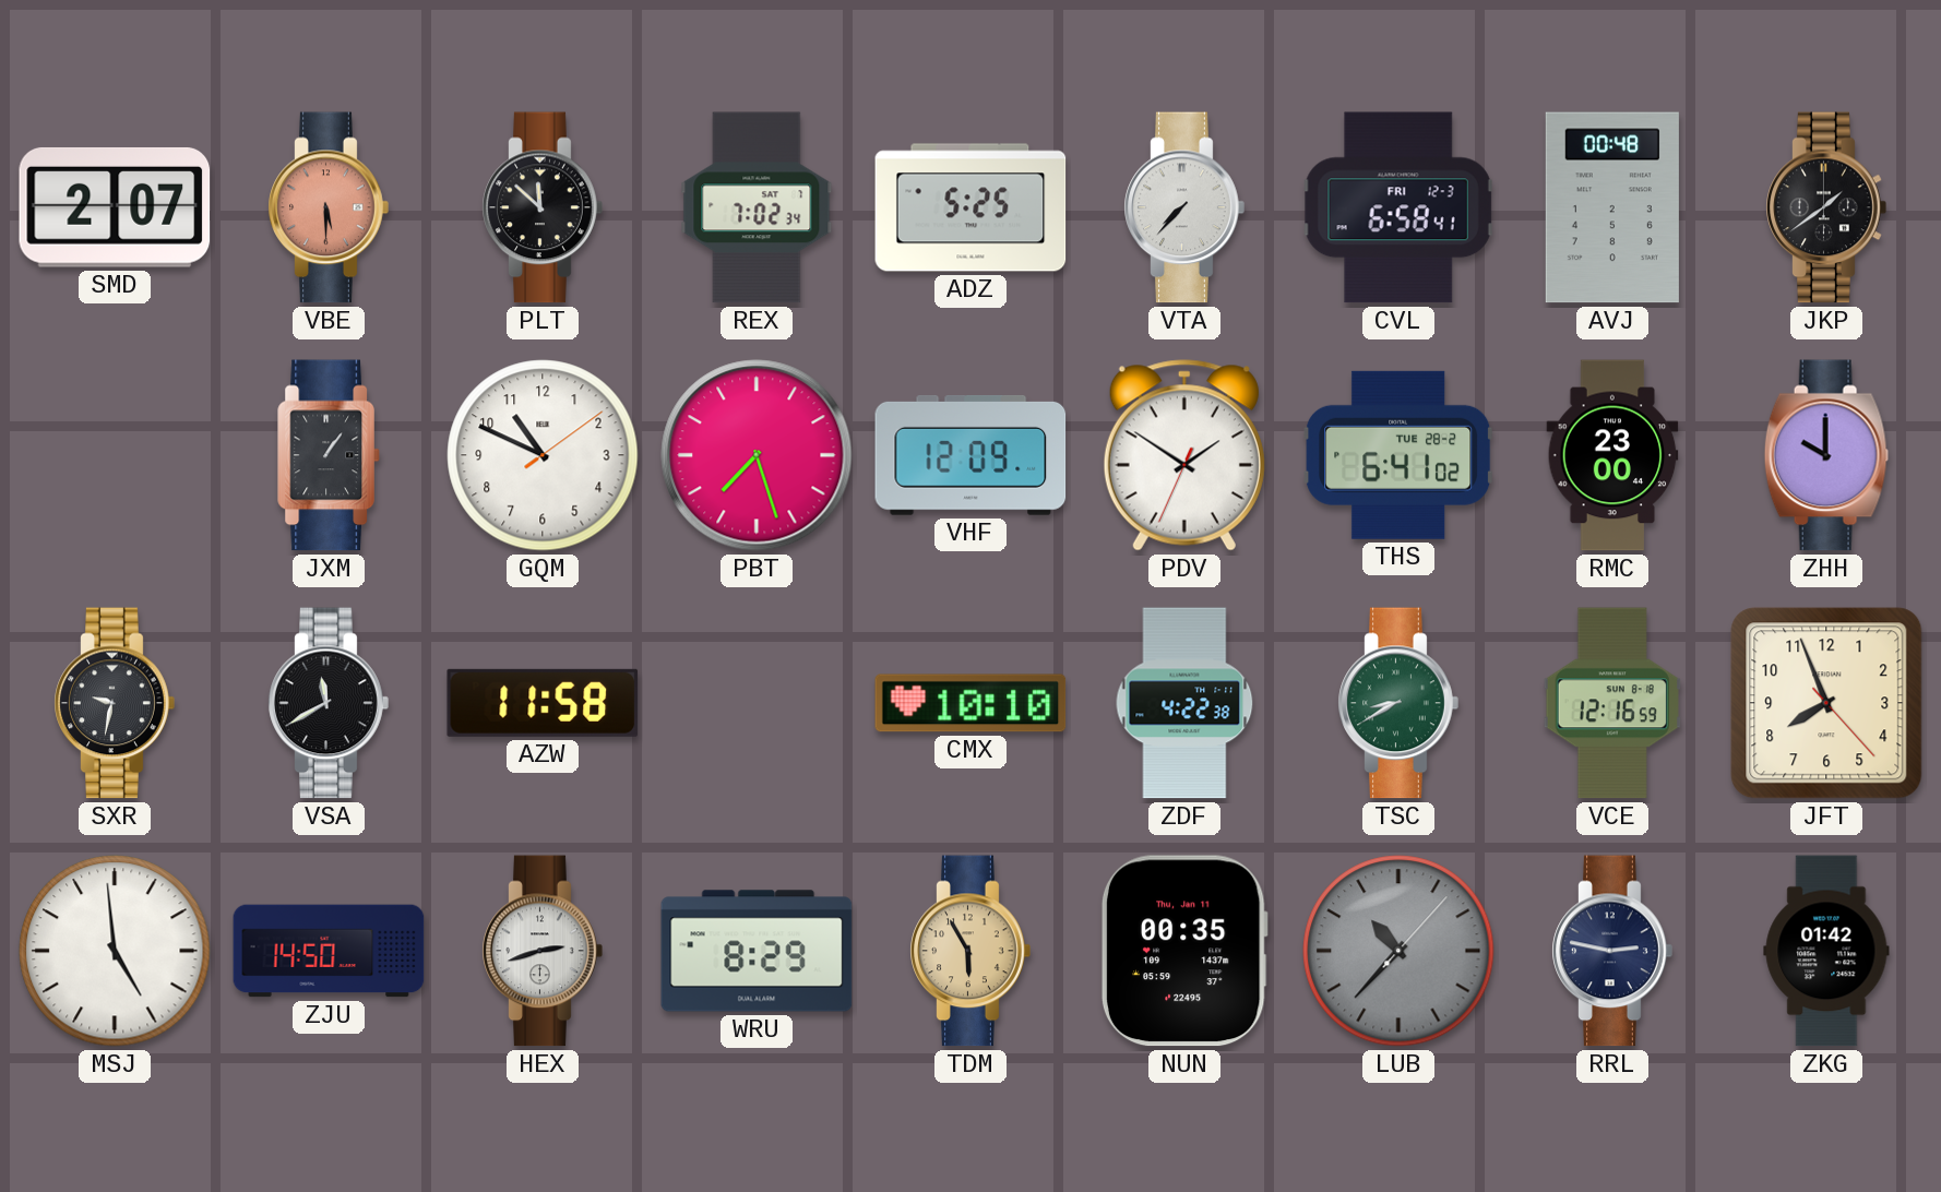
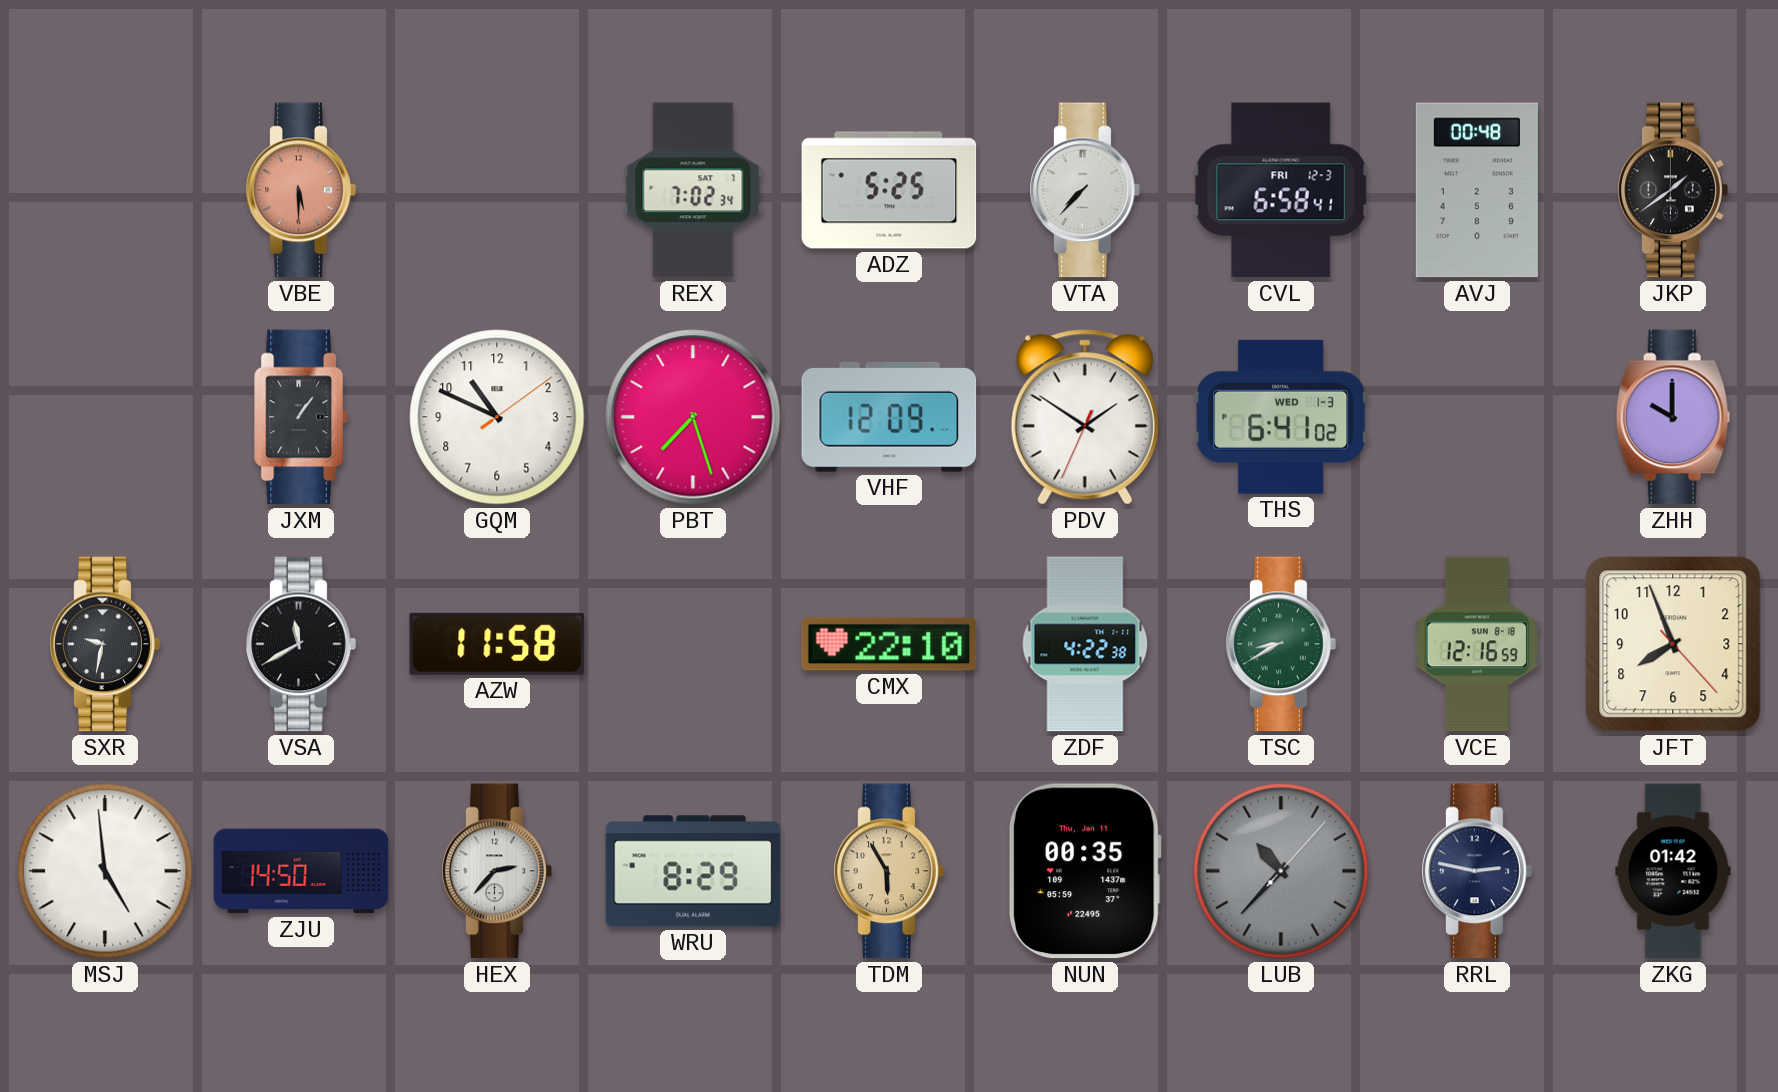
SMD: 2:07 -> none (115, 207)
PLT: 11:52 -> none (543, 207)
THS date: TUE 28-2 -> WED 1-3 (1281, 417)
RMC: 23:00 -> none (1612, 455)
CMX: 10:10 -> 22:10 (889, 644)
HEX: 2:42 -> 2:37 (497, 871)
